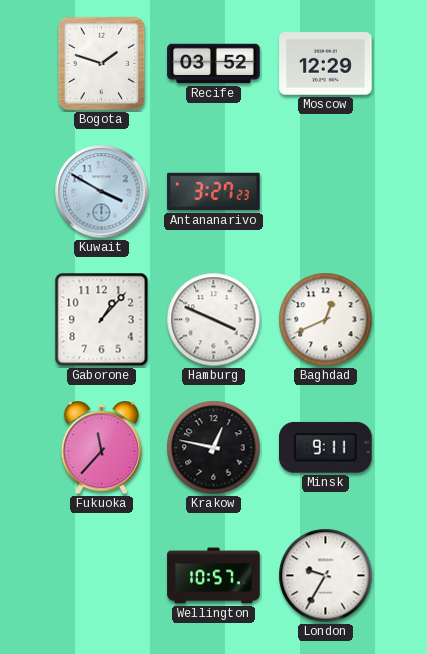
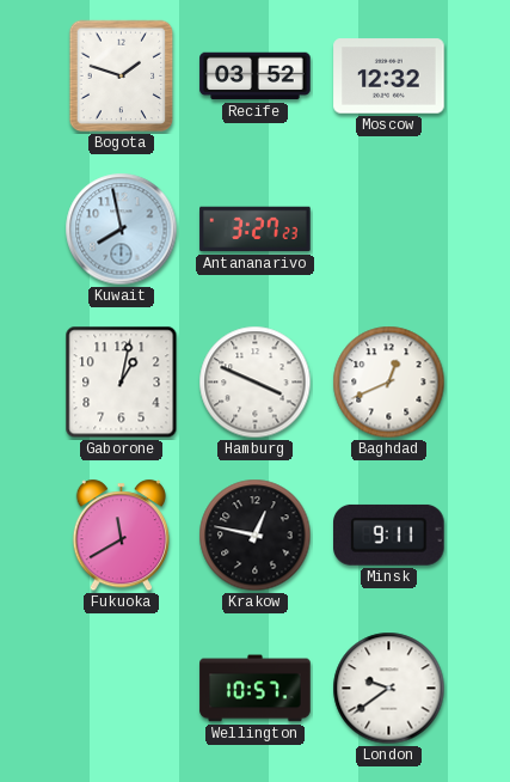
Moscow: 12:29 -> 12:32 (389, 77)
Kuwait: 3:50 -> 7:58 (122, 230)
Gaborone: 1:07 -> 1:02 (122, 383)
Fukuoka: 11:37 -> 11:40 (121, 536)
London: 9:35 -> 9:39 (389, 689)
